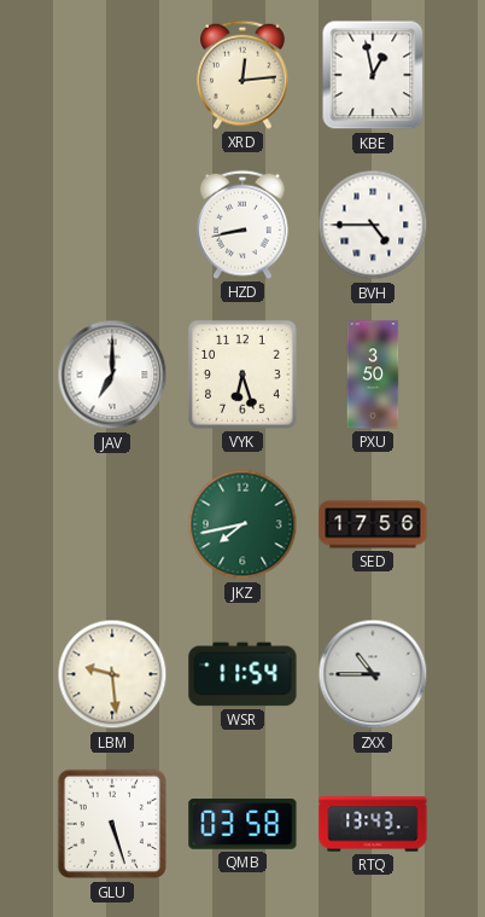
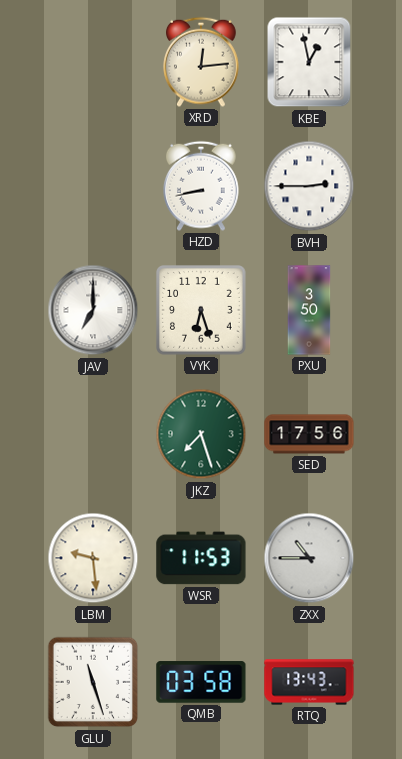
BVH: 4:45 -> 2:45 (309, 186)
JKZ: 7:43 -> 7:27 (201, 434)
WSR: 11:54 -> 11:53 (201, 558)
GLU: 5:27 -> 11:27 (93, 682)
